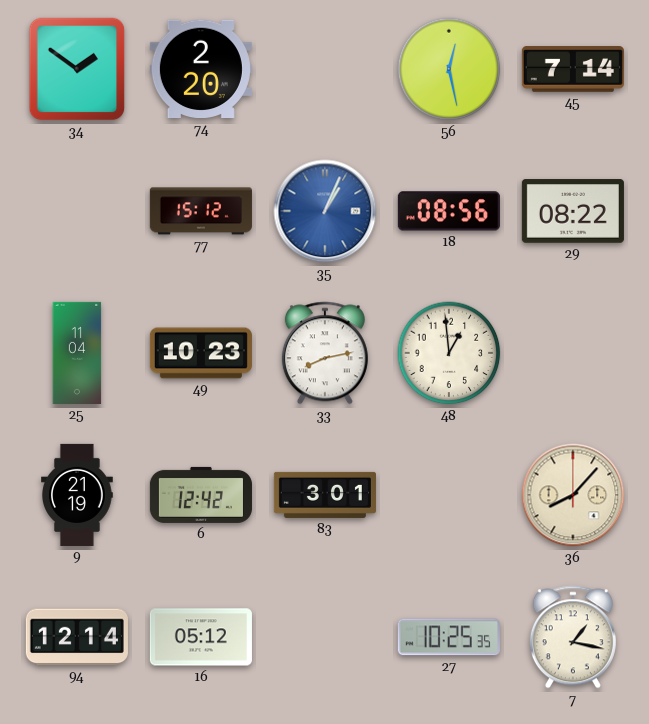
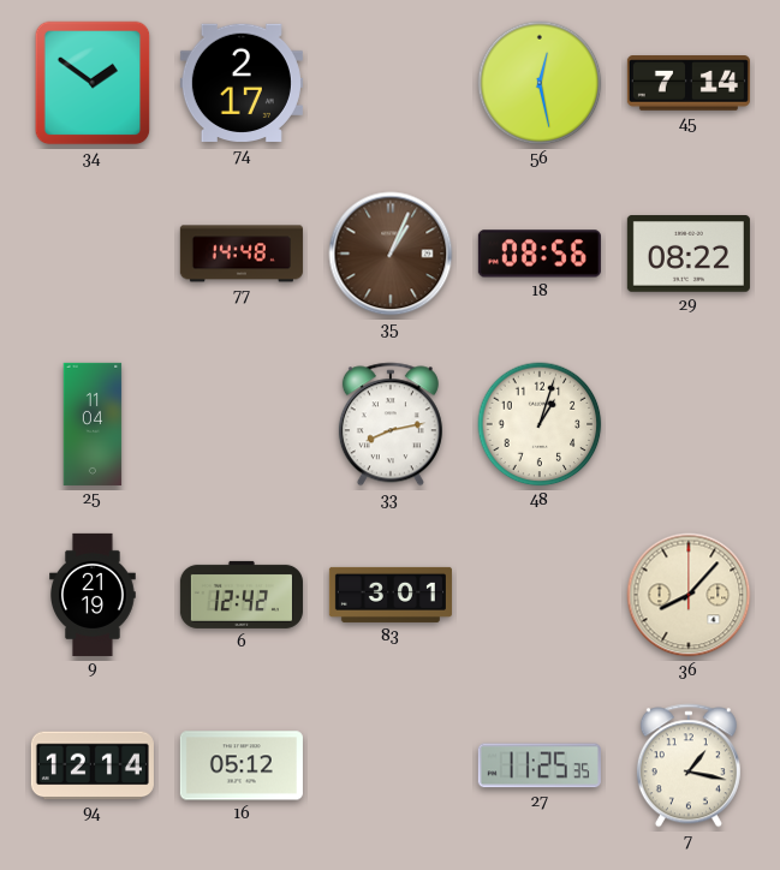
74: 2:20 -> 2:17 (242, 83)
77: 15:12 -> 14:48 (242, 254)
35 dial: blue -> brown (391, 254)
49: 10:23 -> none (201, 353)
48: 12:59 -> 1:03 (540, 424)
27: 10:25 -> 11:25 (540, 765)
